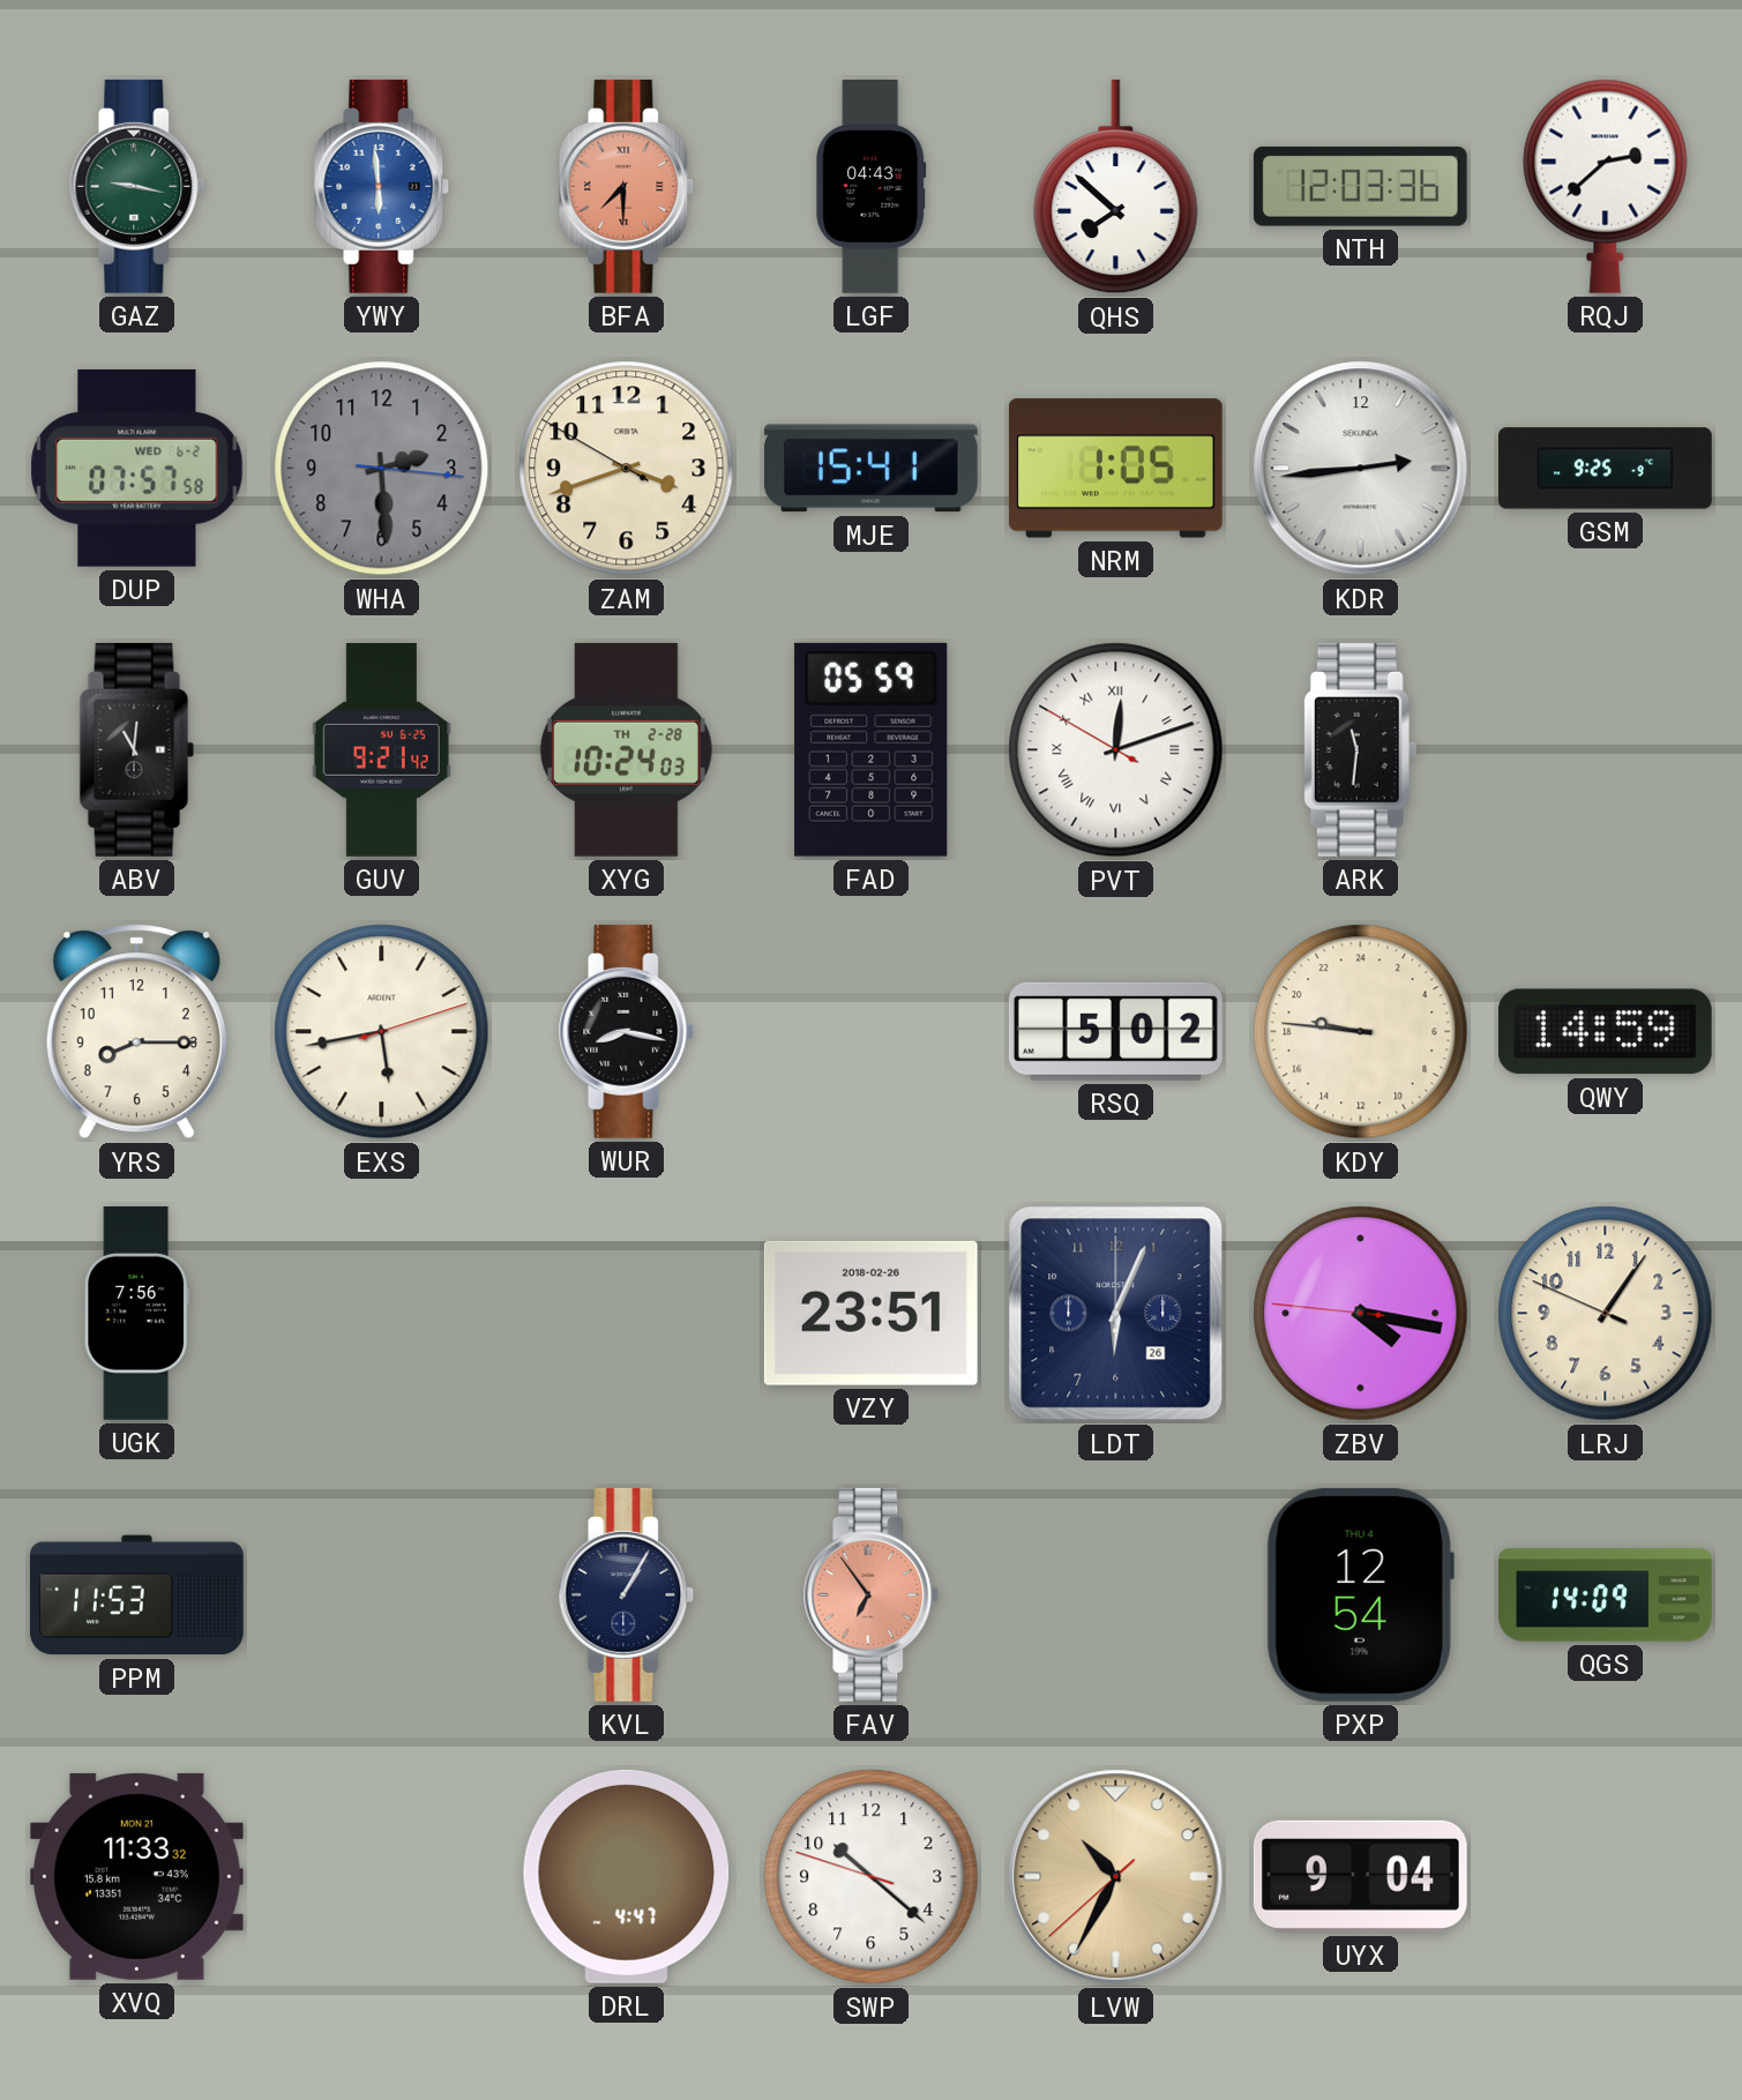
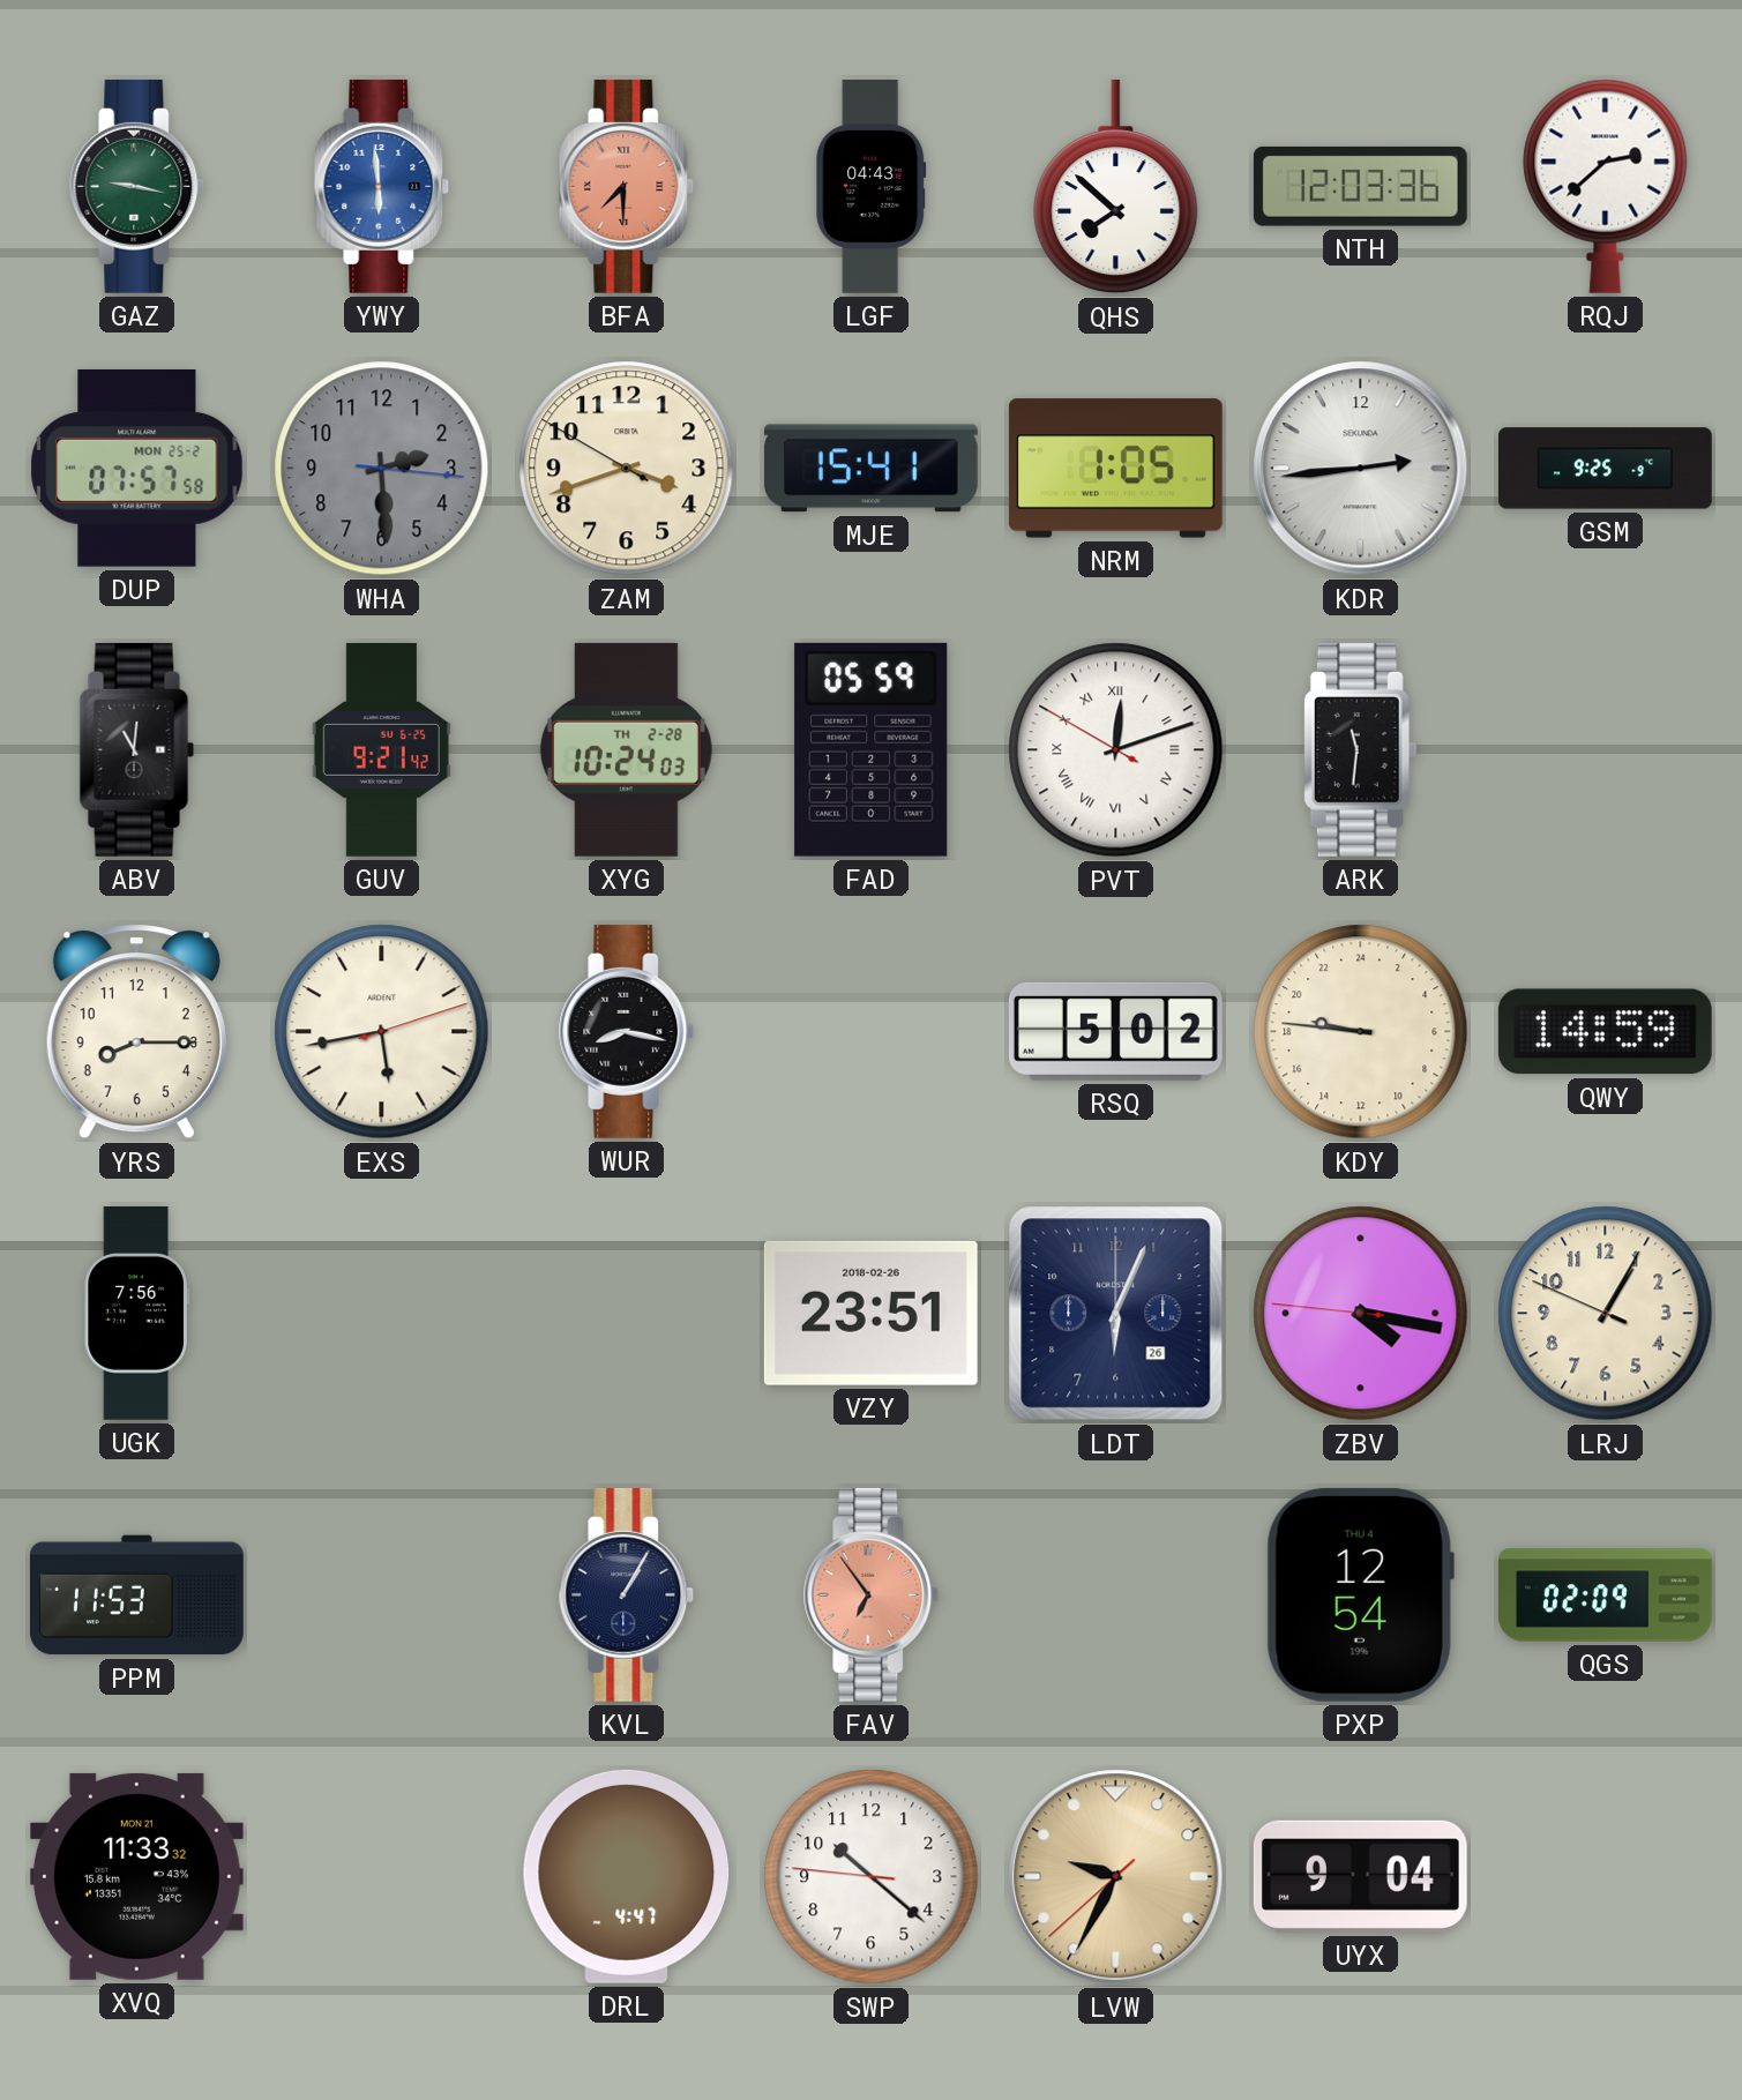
DUP date: WED 6-2 -> MON 25-2 (137, 469)
LRJ: 1:05 -> 1:04 (1606, 1314)
QGS: 14:09 -> 02:09 (1606, 1595)
SWP: 10:21:48 -> 10:21:46 (872, 1877)
LVW: 10:34 -> 9:34 (1116, 1877)
